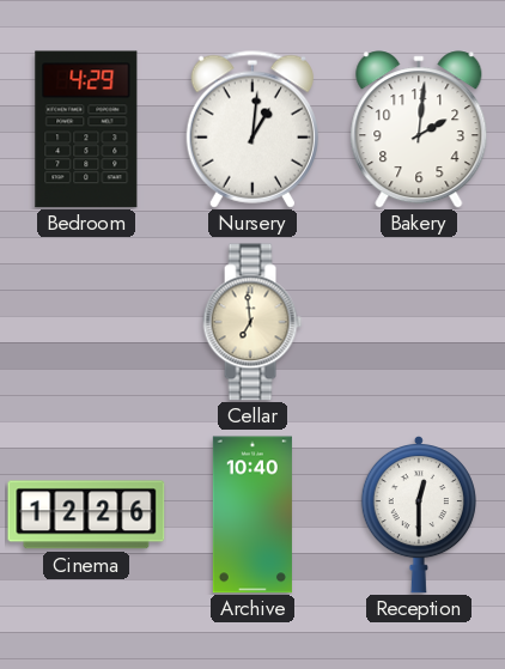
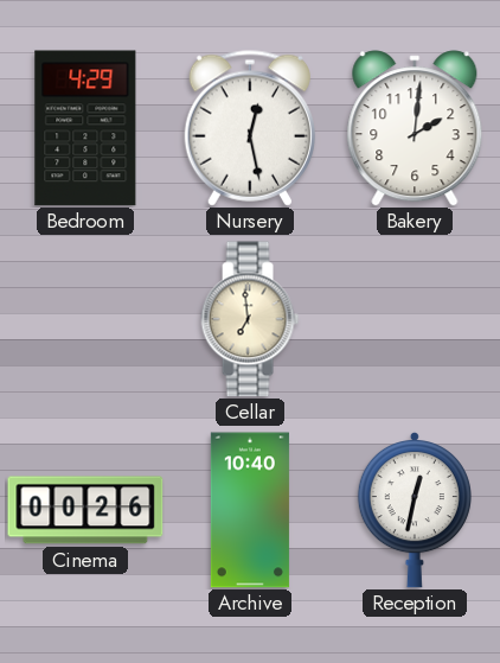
Nursery: 1:01 -> 12:28 (249, 128)
Cinema: 12:26 -> 00:26 (85, 510)
Reception: 12:30 -> 12:32 (415, 510)
